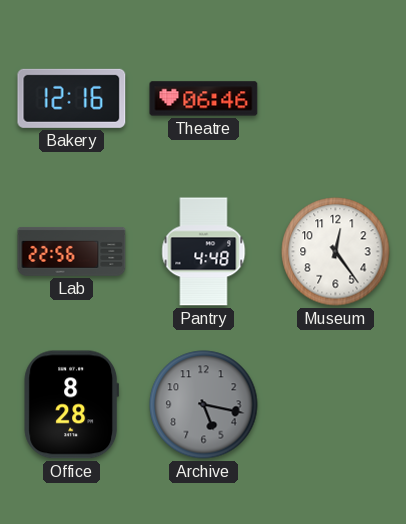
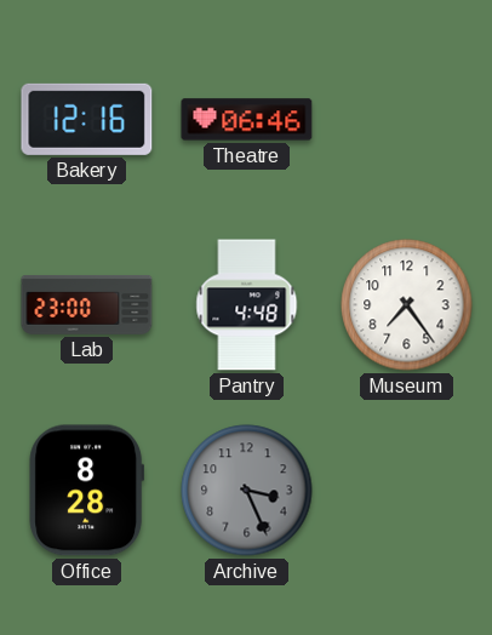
Lab: 22:56 -> 23:00 (87, 305)
Museum: 12:24 -> 7:24 (407, 305)
Archive: 5:17 -> 3:26 (247, 491)
